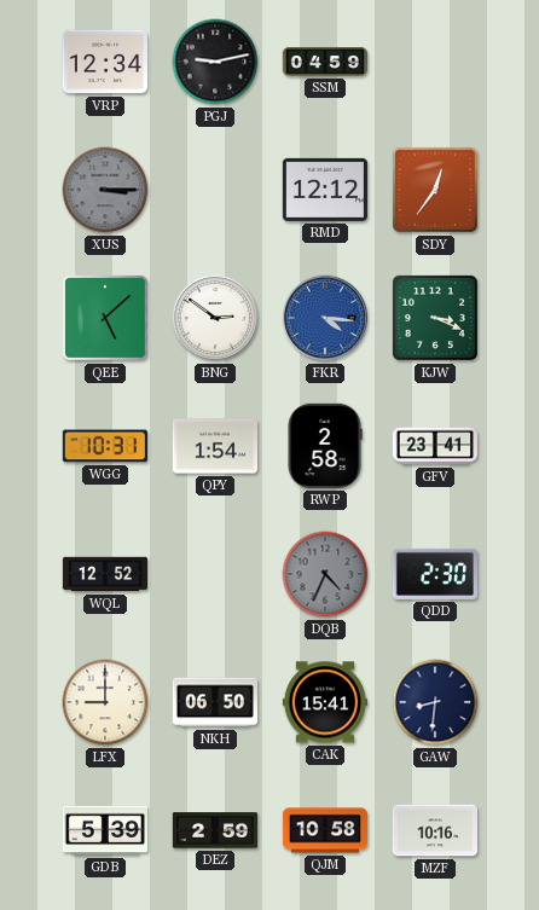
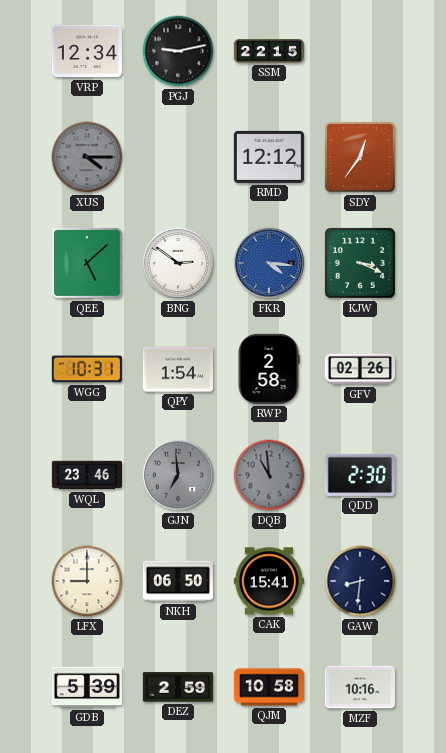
SSM: 04:59 -> 22:15 (268, 51)
XUS: 3:15 -> 4:15 (87, 157)
GFV: 23:41 -> 02:26 (359, 369)
WQL: 12:52 -> 23:46 (86, 475)
GJN: none -> 6:59 (178, 475)
DQB: 4:34 -> 10:59 (269, 475)
